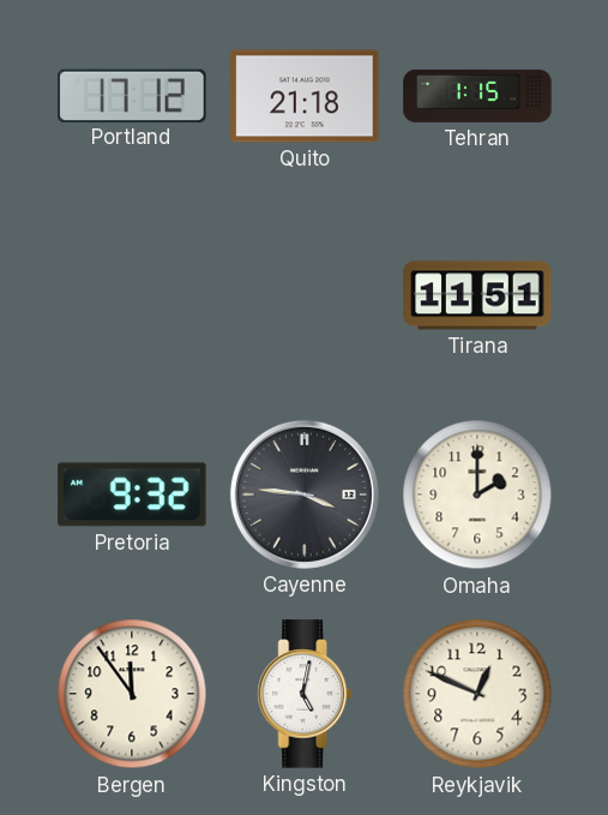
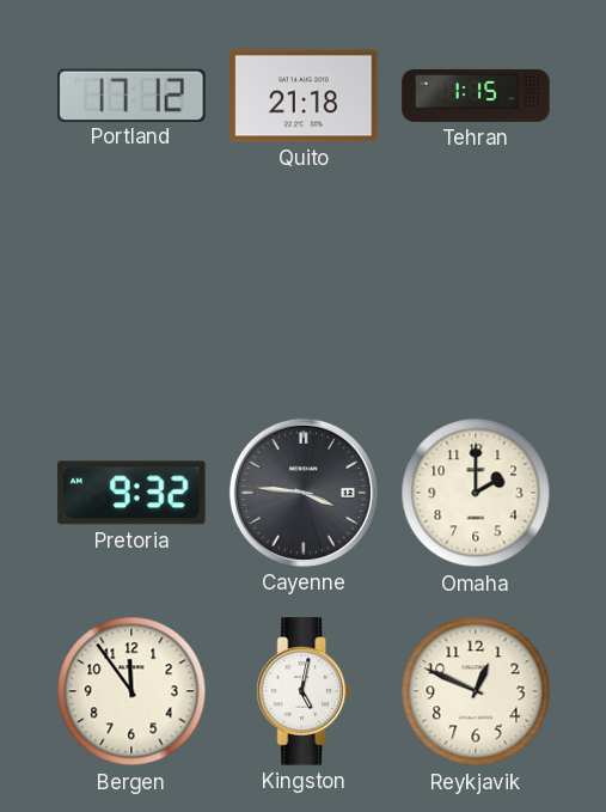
Tirana: 11:51 -> none (477, 295)
